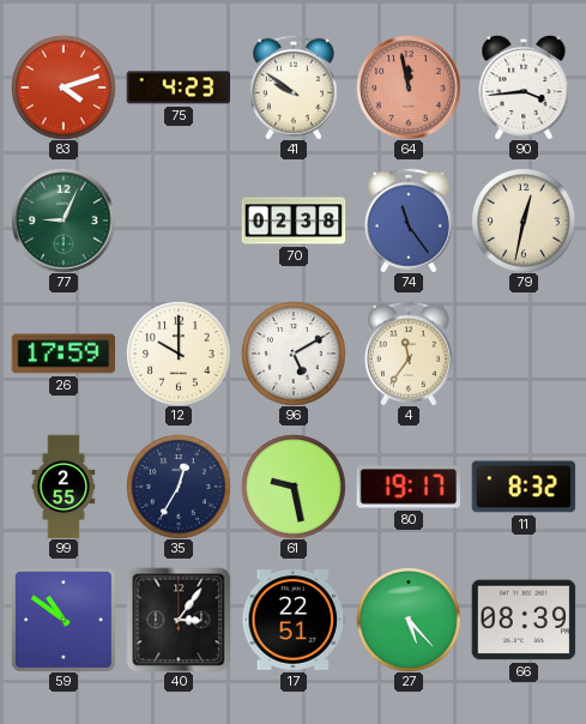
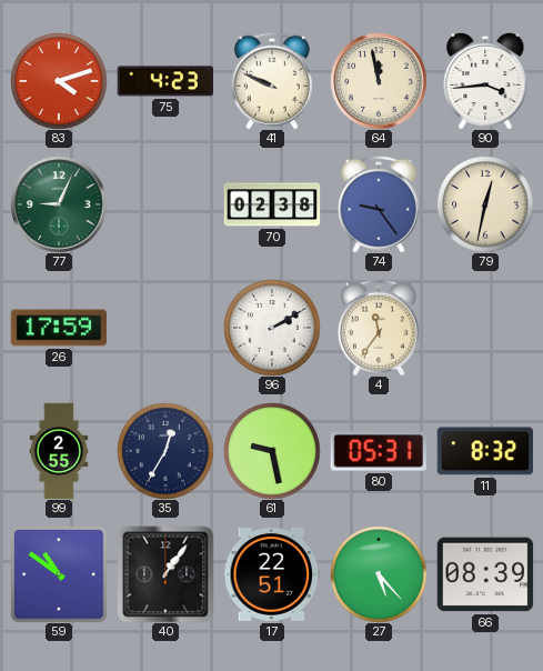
41: 9:51 -> 9:49 (272, 81)
64 dial: salmon -> cream (379, 81)
74: 11:24 -> 9:24 (379, 204)
12: 10:00 -> none (179, 354)
96: 5:10 -> 2:10 (272, 328)
80: 19:17 -> 05:31 (378, 451)
40: 3:06 -> 1:06 (165, 574)
